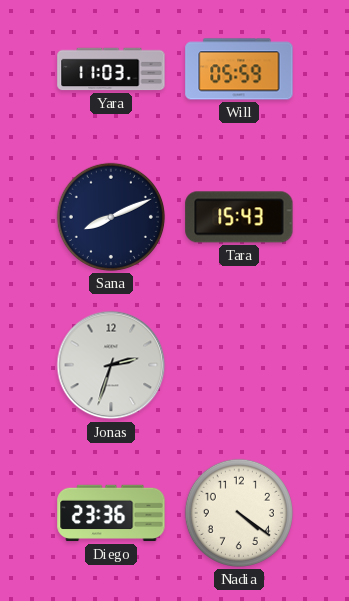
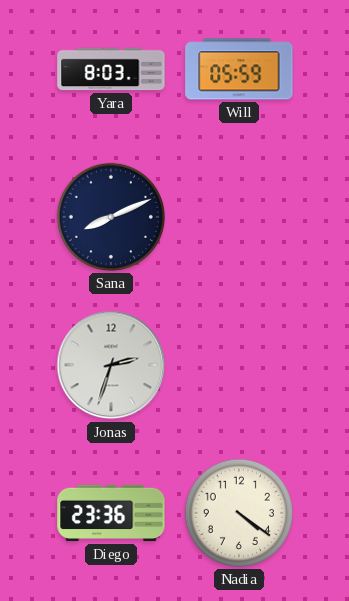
Yara: 11:03 -> 8:03 (111, 69)
Tara: 15:43 -> none (239, 217)
